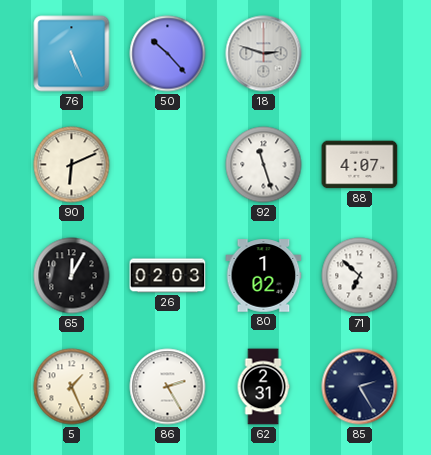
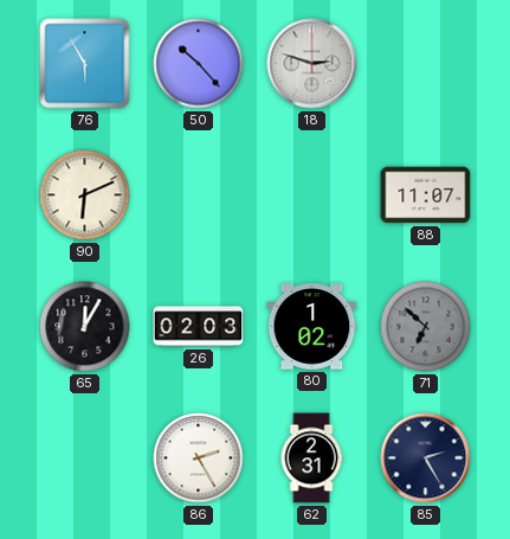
76: 5:26 -> 5:55 (85, 64)
92: 11:27 -> none (264, 165)
88: 4:07 -> 11:07 (426, 195)
71 dial: white -> grey (426, 327)
5: 1:26 -> none (72, 387)
